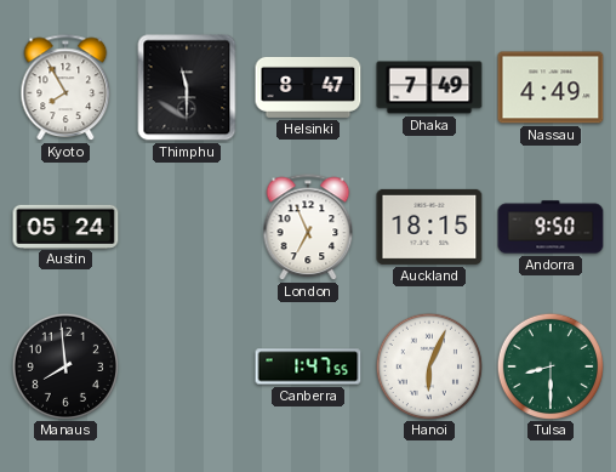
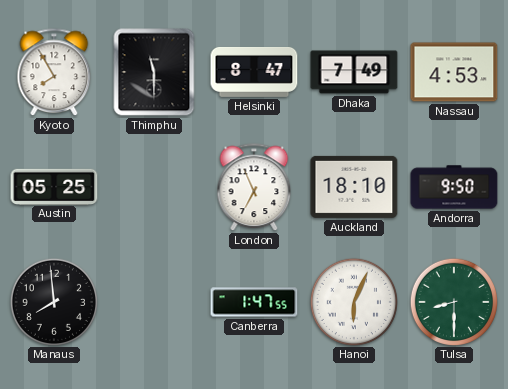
Nassau: 4:49 -> 4:53 (454, 72)
Austin: 05:24 -> 05:25 (54, 186)
Auckland: 18:15 -> 18:10 (354, 187)
